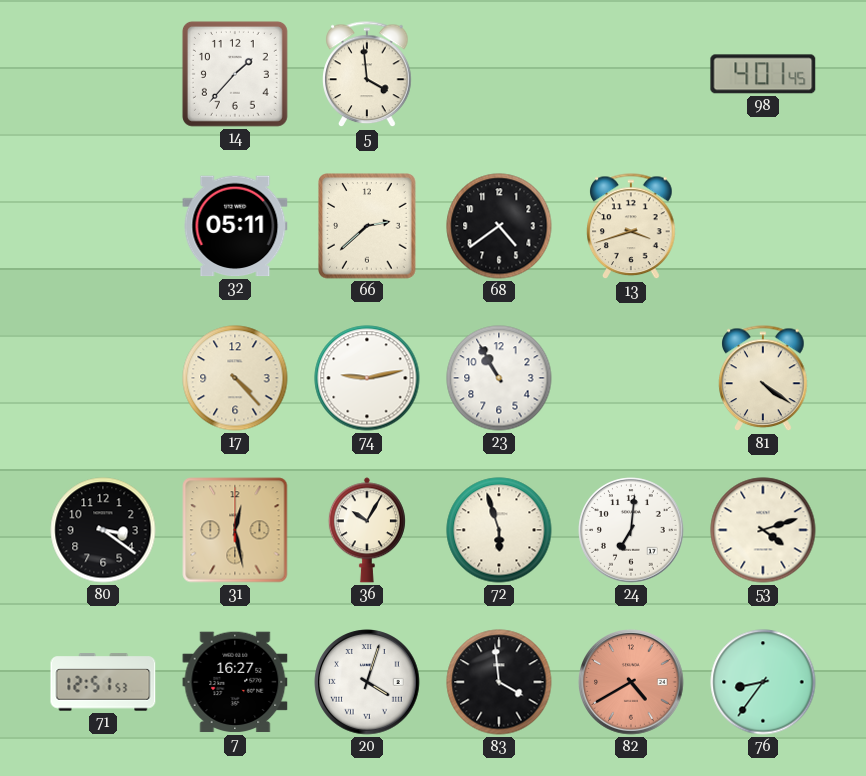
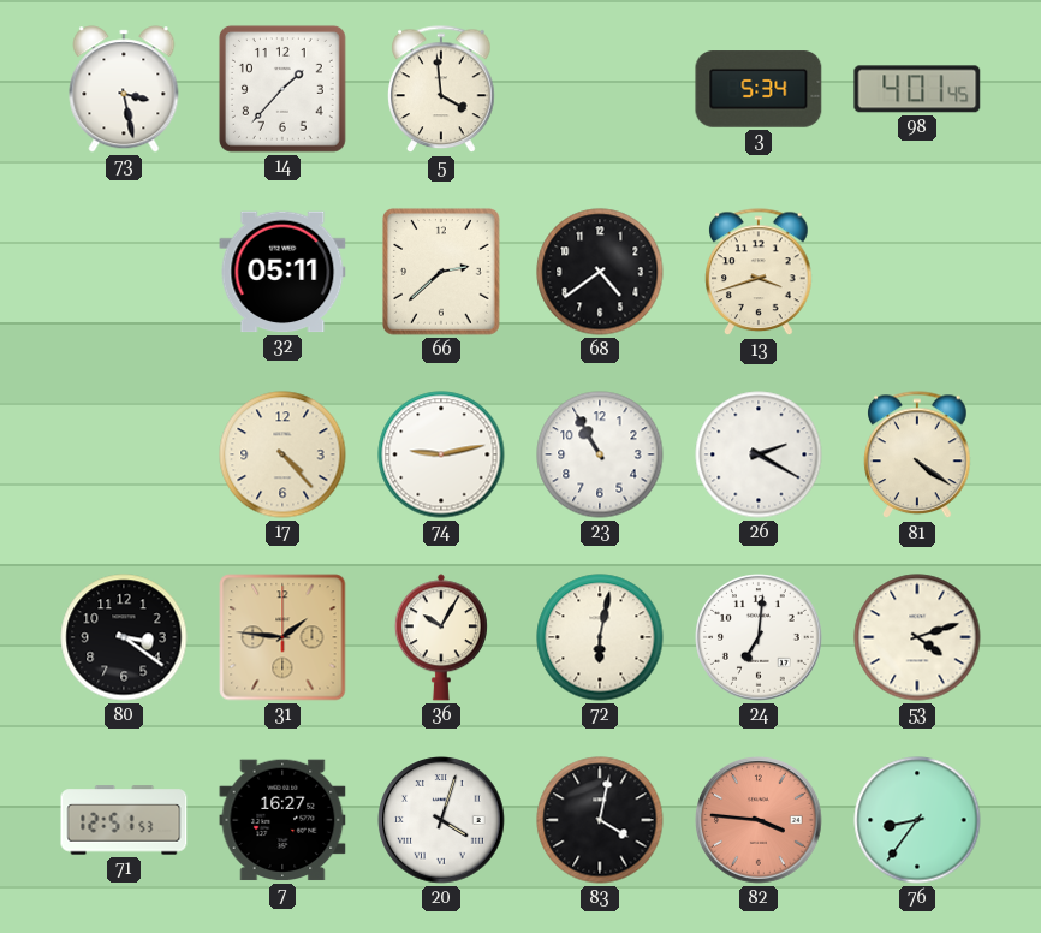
73: none -> 3:28 (124, 89)
3: none -> 5:34 (759, 89)
26: none -> 2:20 (759, 454)
31: 12:28 -> 1:46 (282, 637)
72: 5:57 -> 6:02 (600, 637)
83: 3:59 -> 4:02 (600, 820)
82: 4:40 -> 3:46 (759, 820)
